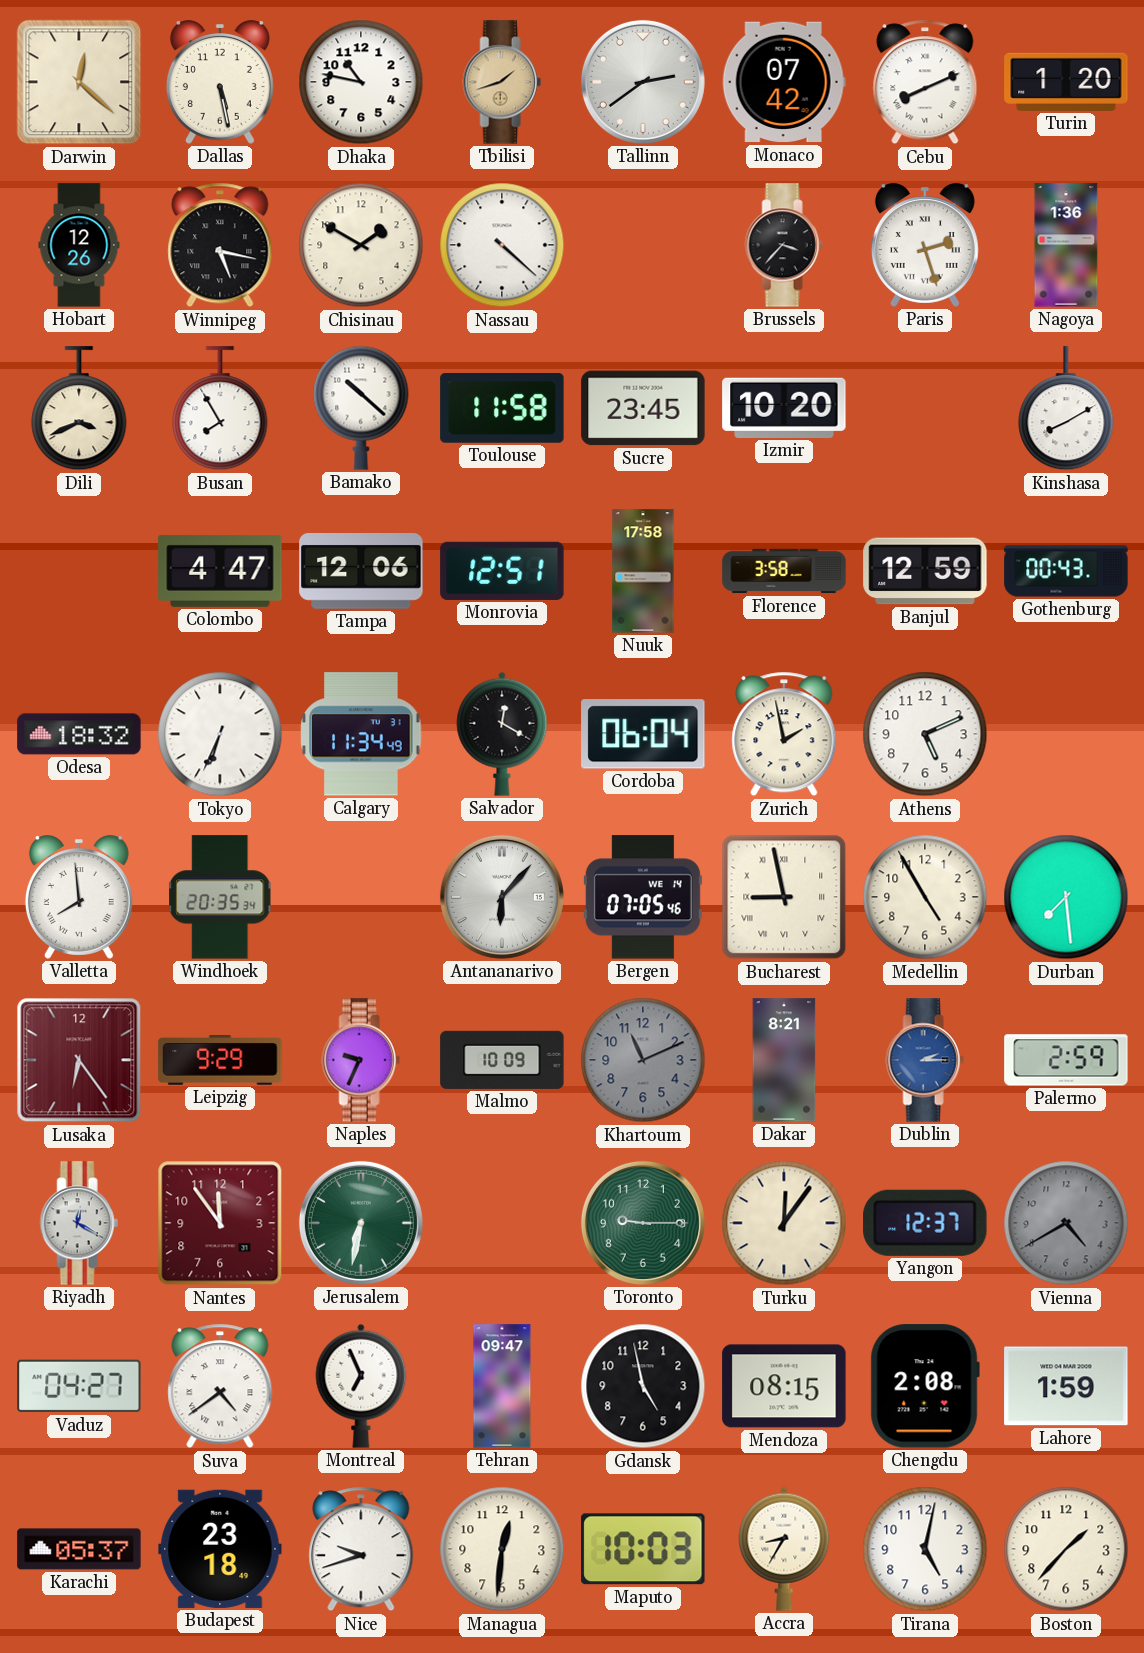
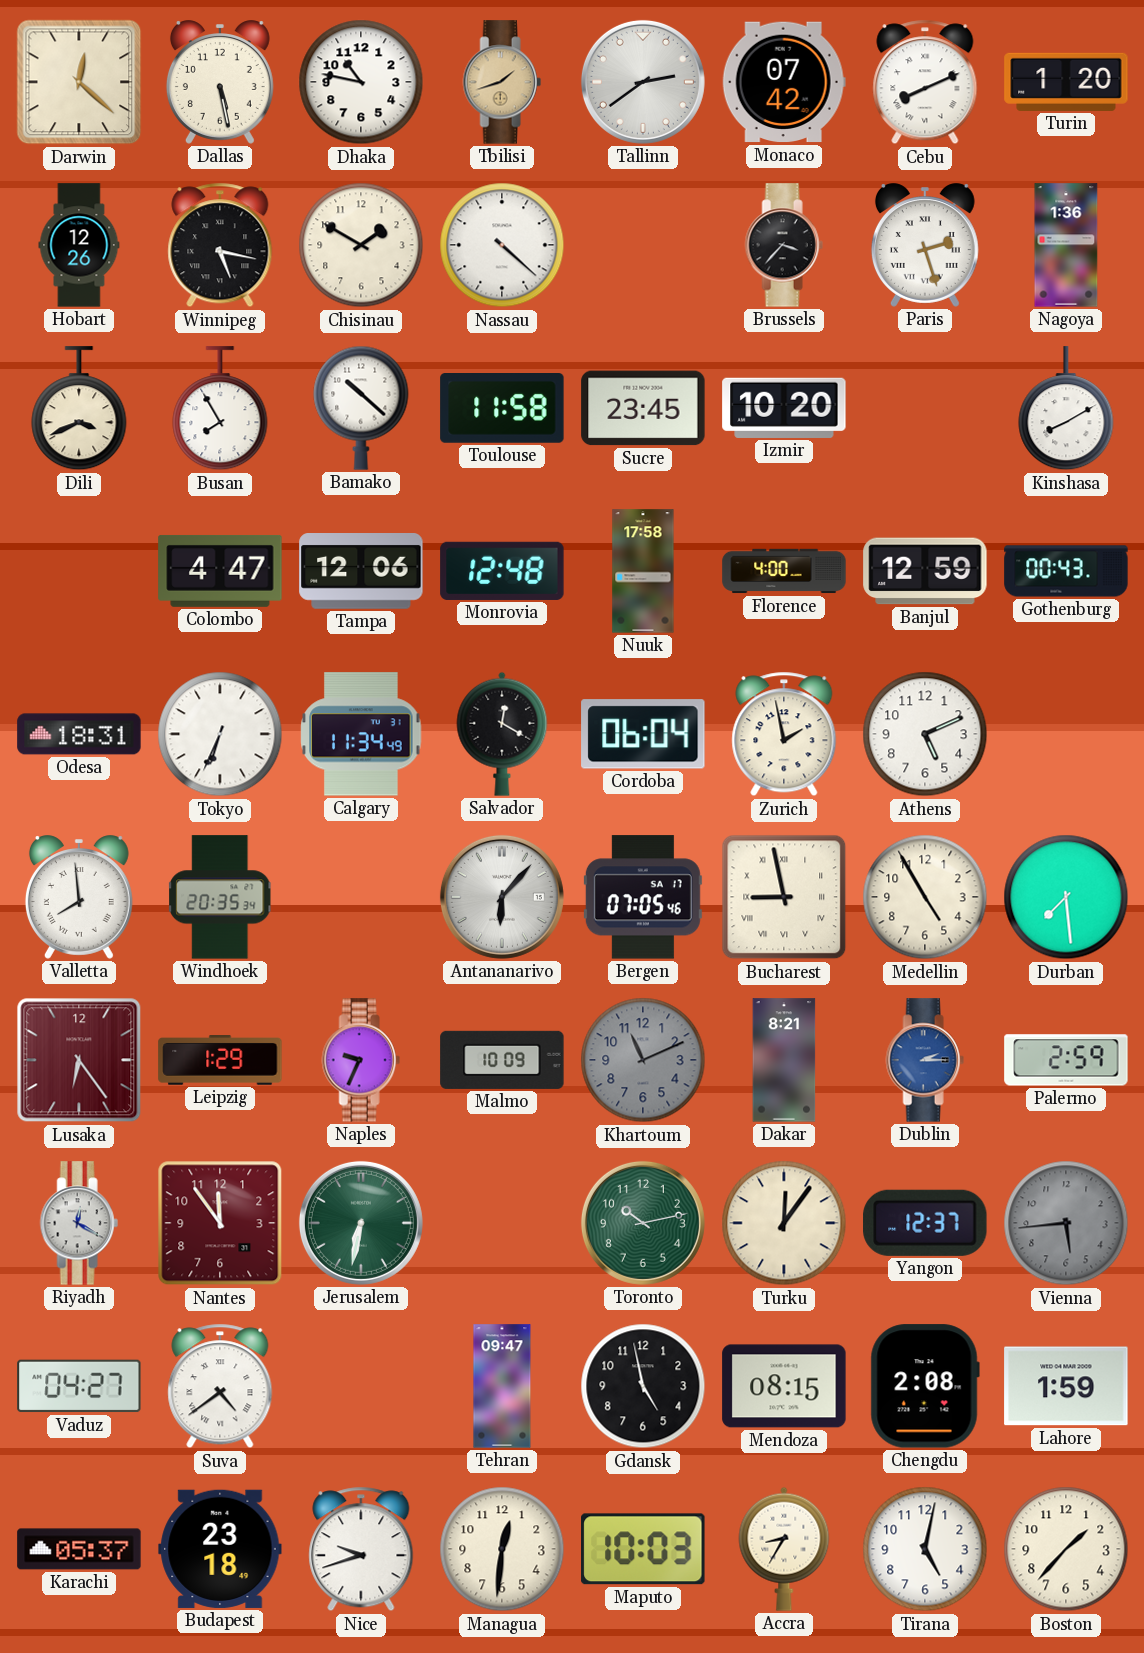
Monrovia: 12:51 -> 12:48 (502, 571)
Florence: 3:58 -> 4:00 (784, 571)
Odesa: 18:32 -> 18:31 (79, 734)
Bergen date: WE 14 -> SA 17 (643, 897)
Leipzig: 9:29 -> 1:29 (220, 1061)
Toronto: 9:15 -> 10:13 (643, 1223)
Vienna: 4:40 -> 5:44 (1066, 1223)
Montreal: 6:56 -> none (361, 1386)
